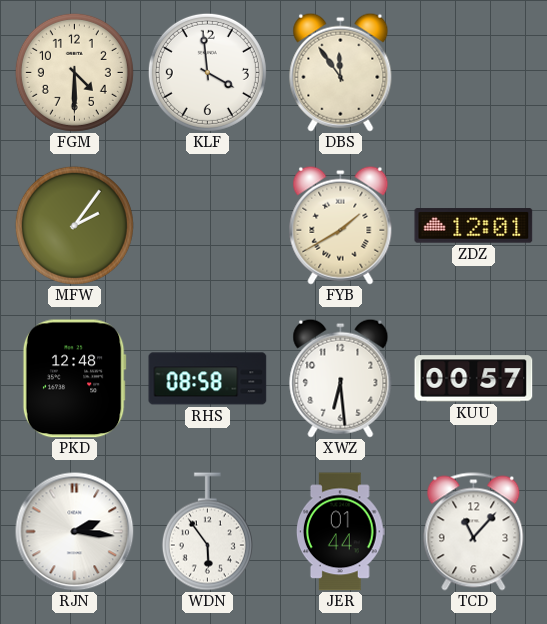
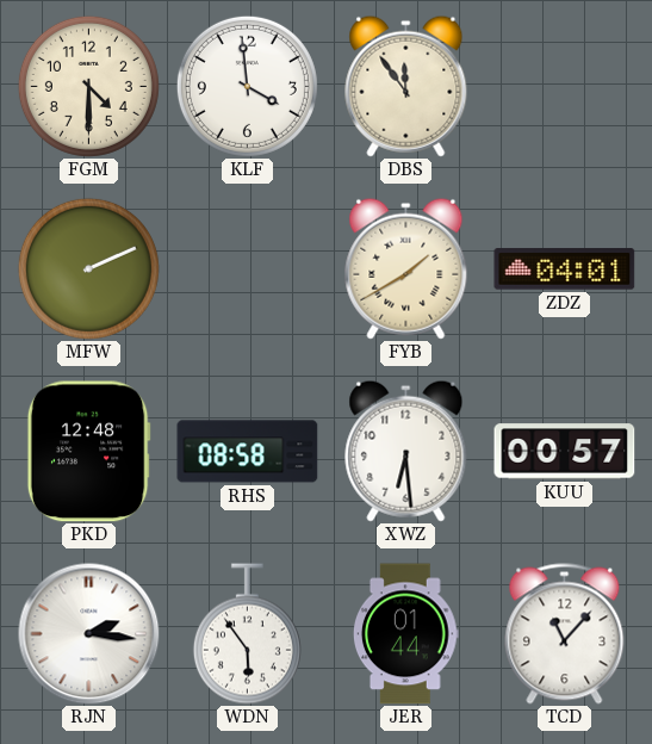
MFW: 2:06 -> 2:11 (88, 268)
ZDZ: 12:01 -> 04:01 (565, 269)
